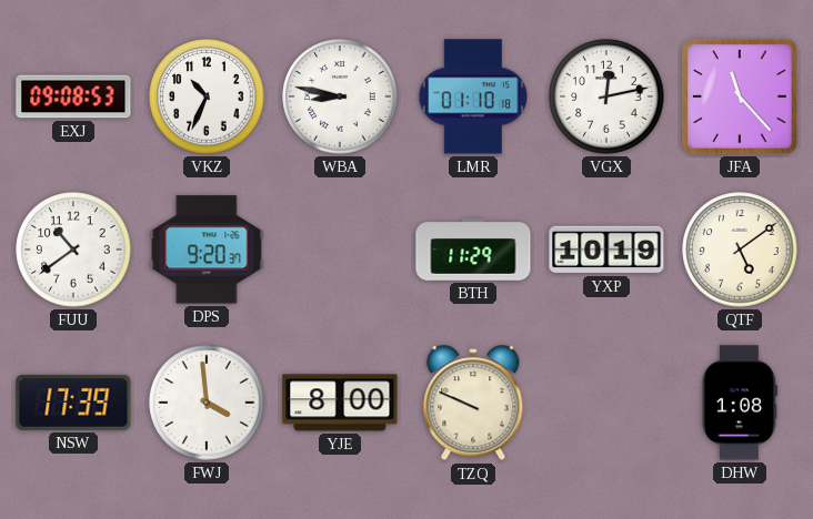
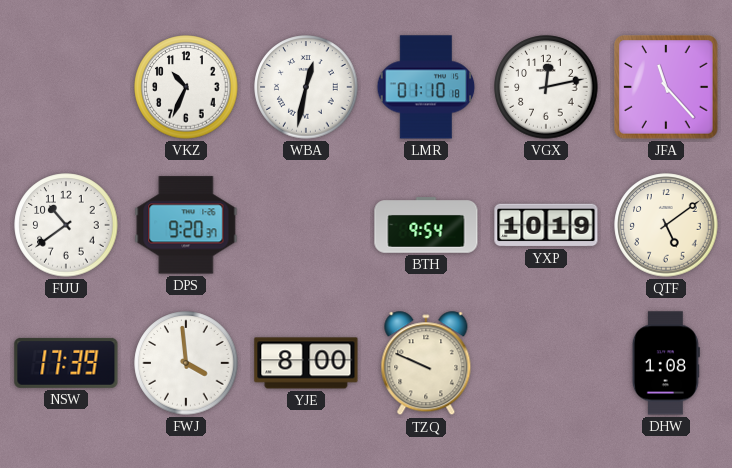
EXJ: 09:08 -> none (73, 96)
WBA: 8:47 -> 12:32 (306, 87)
BTH: 11:29 -> 9:54 (426, 225)
